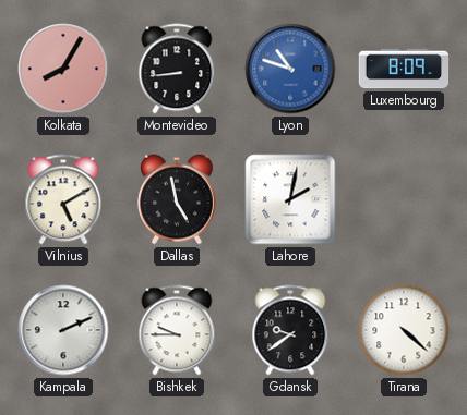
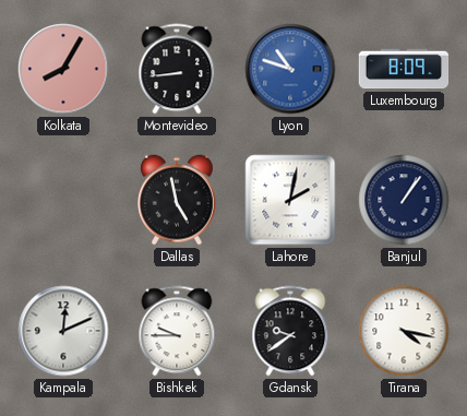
Vilnius: 5:10 -> none (63, 199)
Banjul: none -> 1:06 (404, 200)
Kampala: 2:11 -> 12:11 (63, 331)
Tirana: 4:22 -> 4:17 (404, 331)
